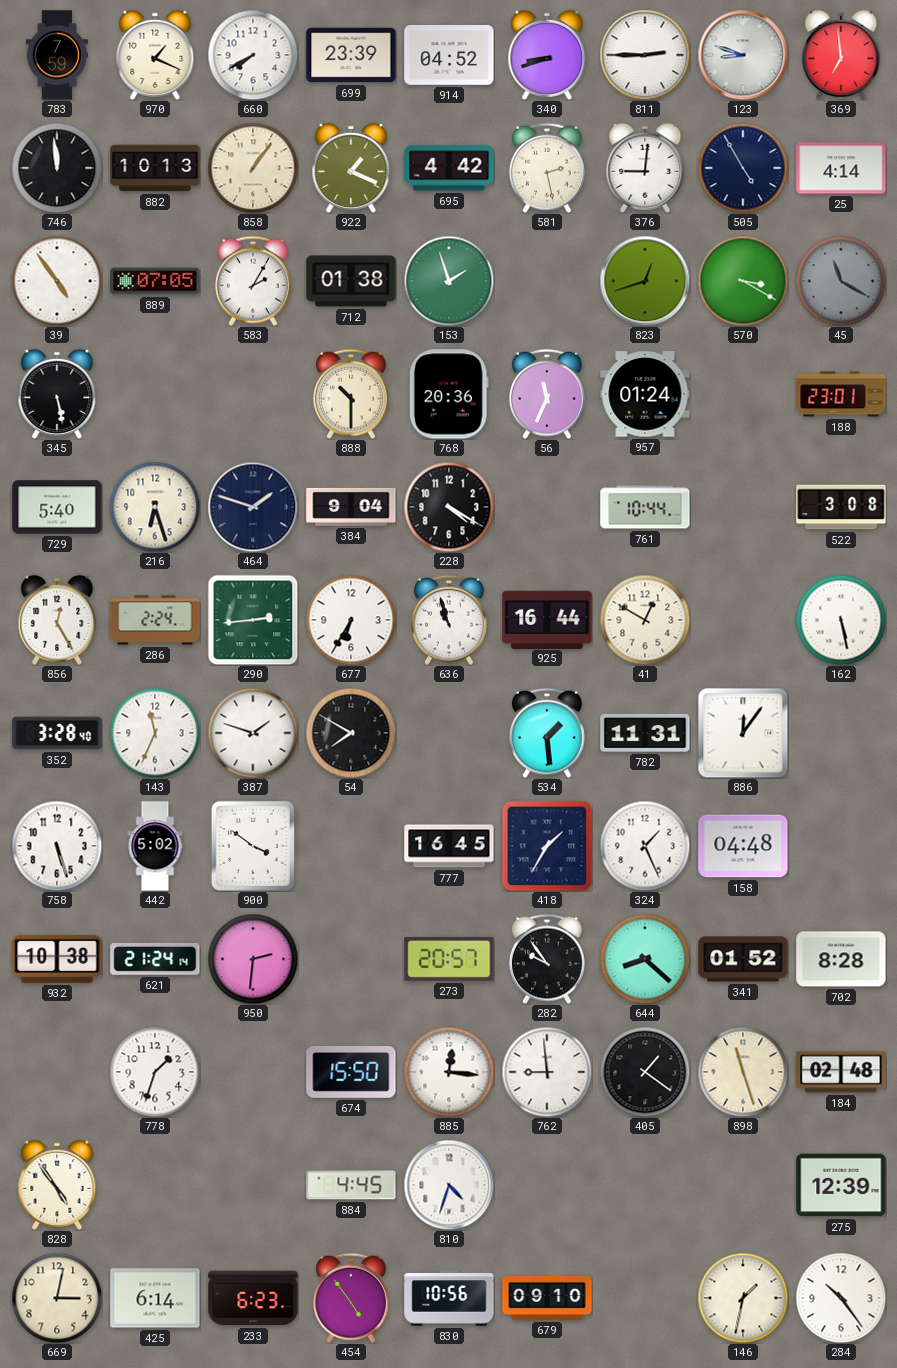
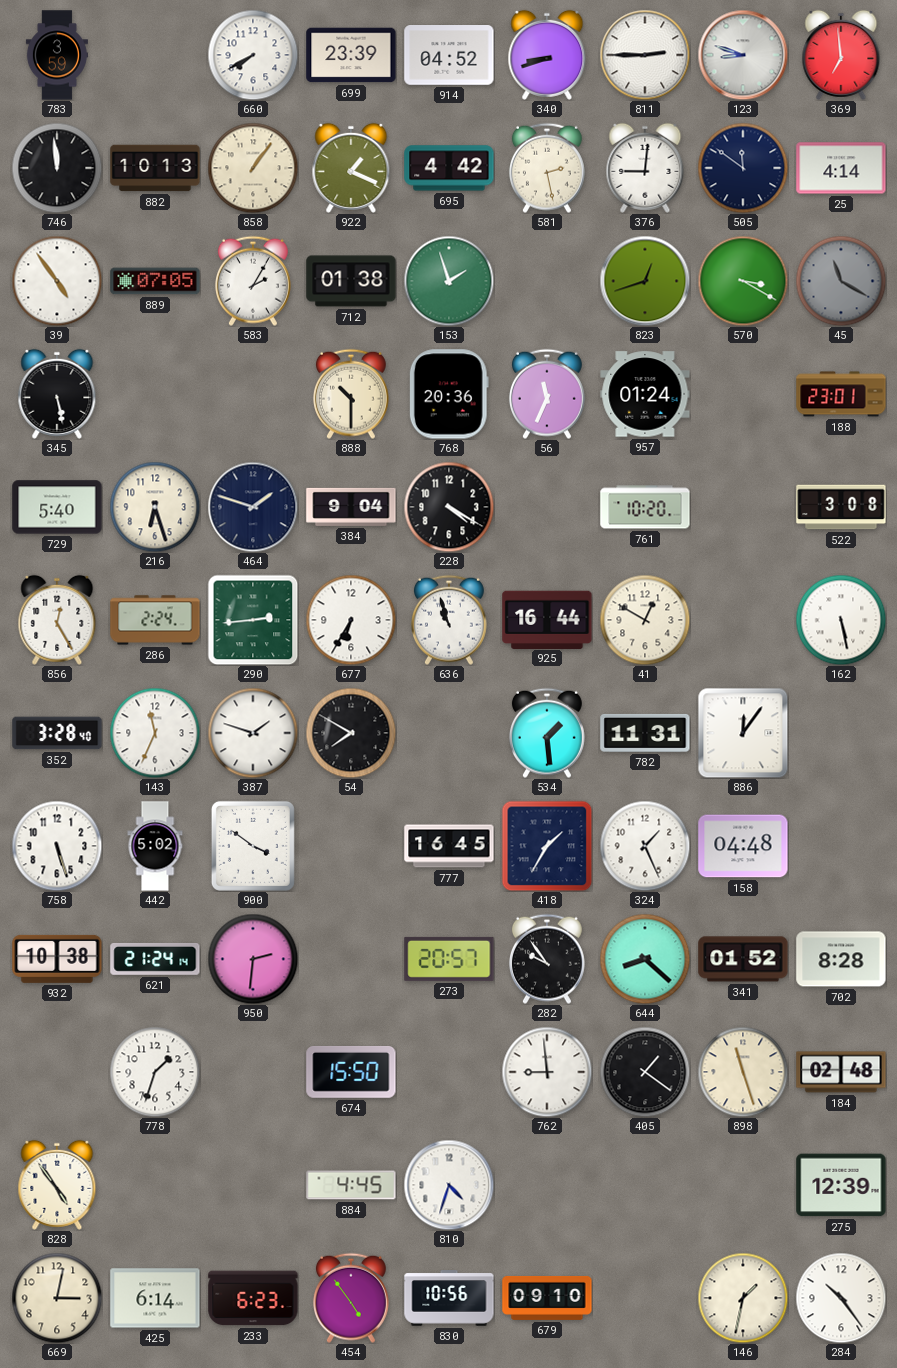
783: 7:59 -> 3:59 (57, 55)
970: 1:19 -> none (155, 55)
505: 4:55 -> 11:51 (743, 168)
761: 10:44 -> 10:20 (645, 507)
885: 12:16 -> none (449, 1072)
